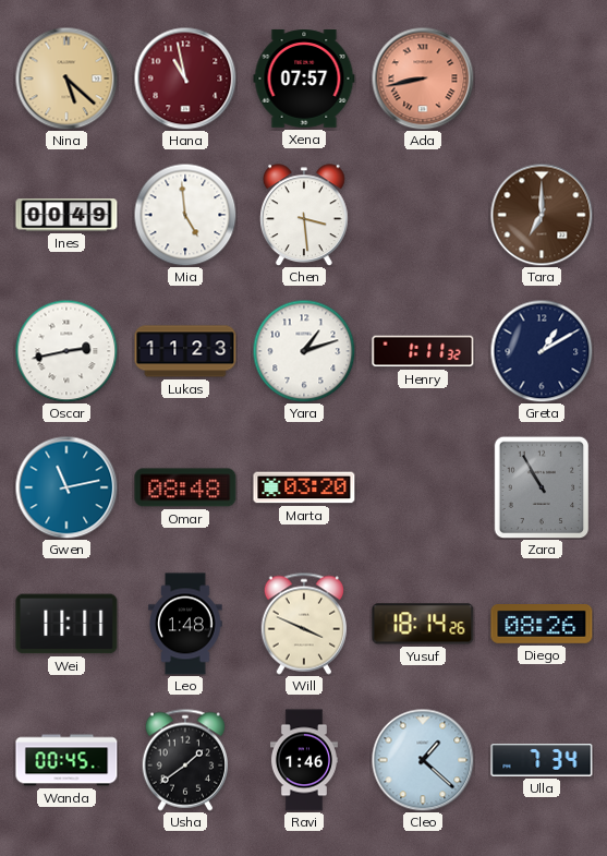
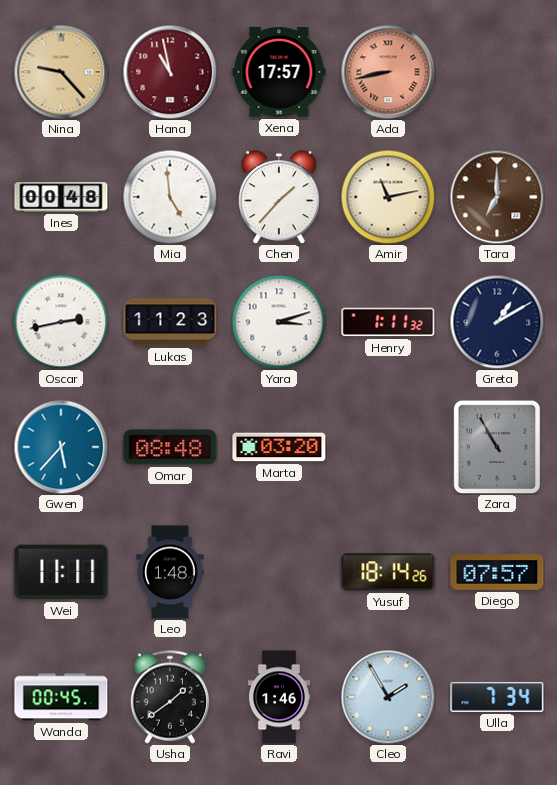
Nina: 5:22 -> 9:23 (61, 72)
Xena: 07:57 -> 17:57 (279, 72)
Ines: 00:49 -> 00:48 (61, 197)
Chen: 3:29 -> 1:37 (280, 197)
Amir: none -> 11:13 (388, 197)
Yara: 1:12 -> 3:12 (279, 322)
Gwen: 11:13 -> 5:37 (61, 447)
Will: 3:49 -> none (303, 624)
Diego: 08:26 -> 07:57 (497, 573)
Cleo: 1:22 -> 1:55 (388, 697)
